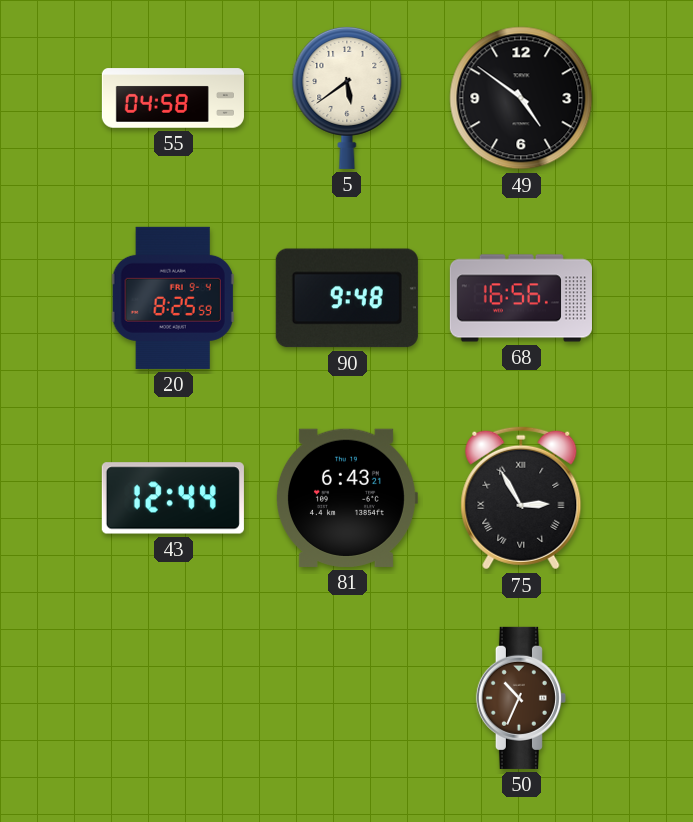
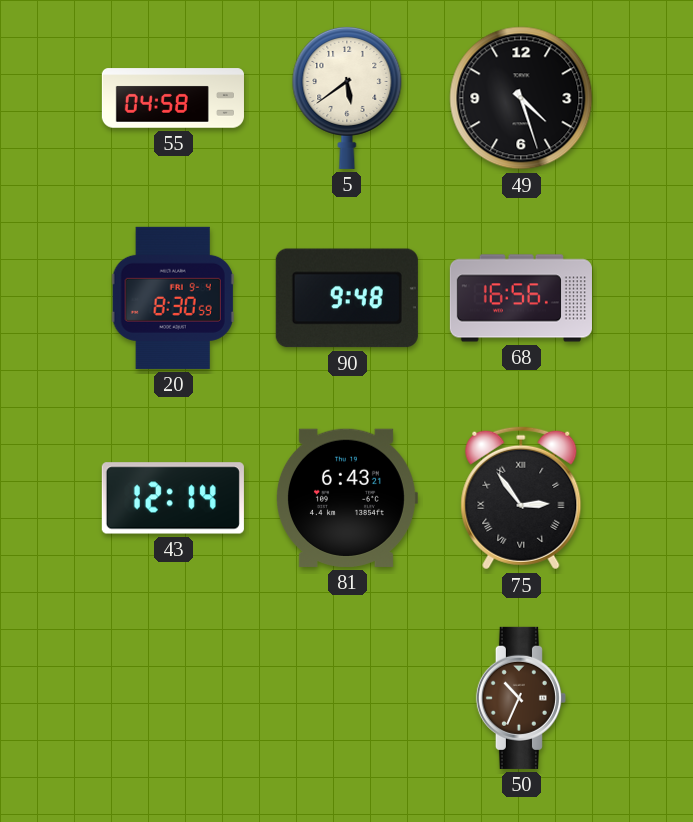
49: 4:51 -> 4:27 (521, 98)
20: 8:25 -> 8:30 (173, 298)
43: 12:44 -> 12:14 (173, 498)
75: 2:55 -> 2:54 (521, 498)
